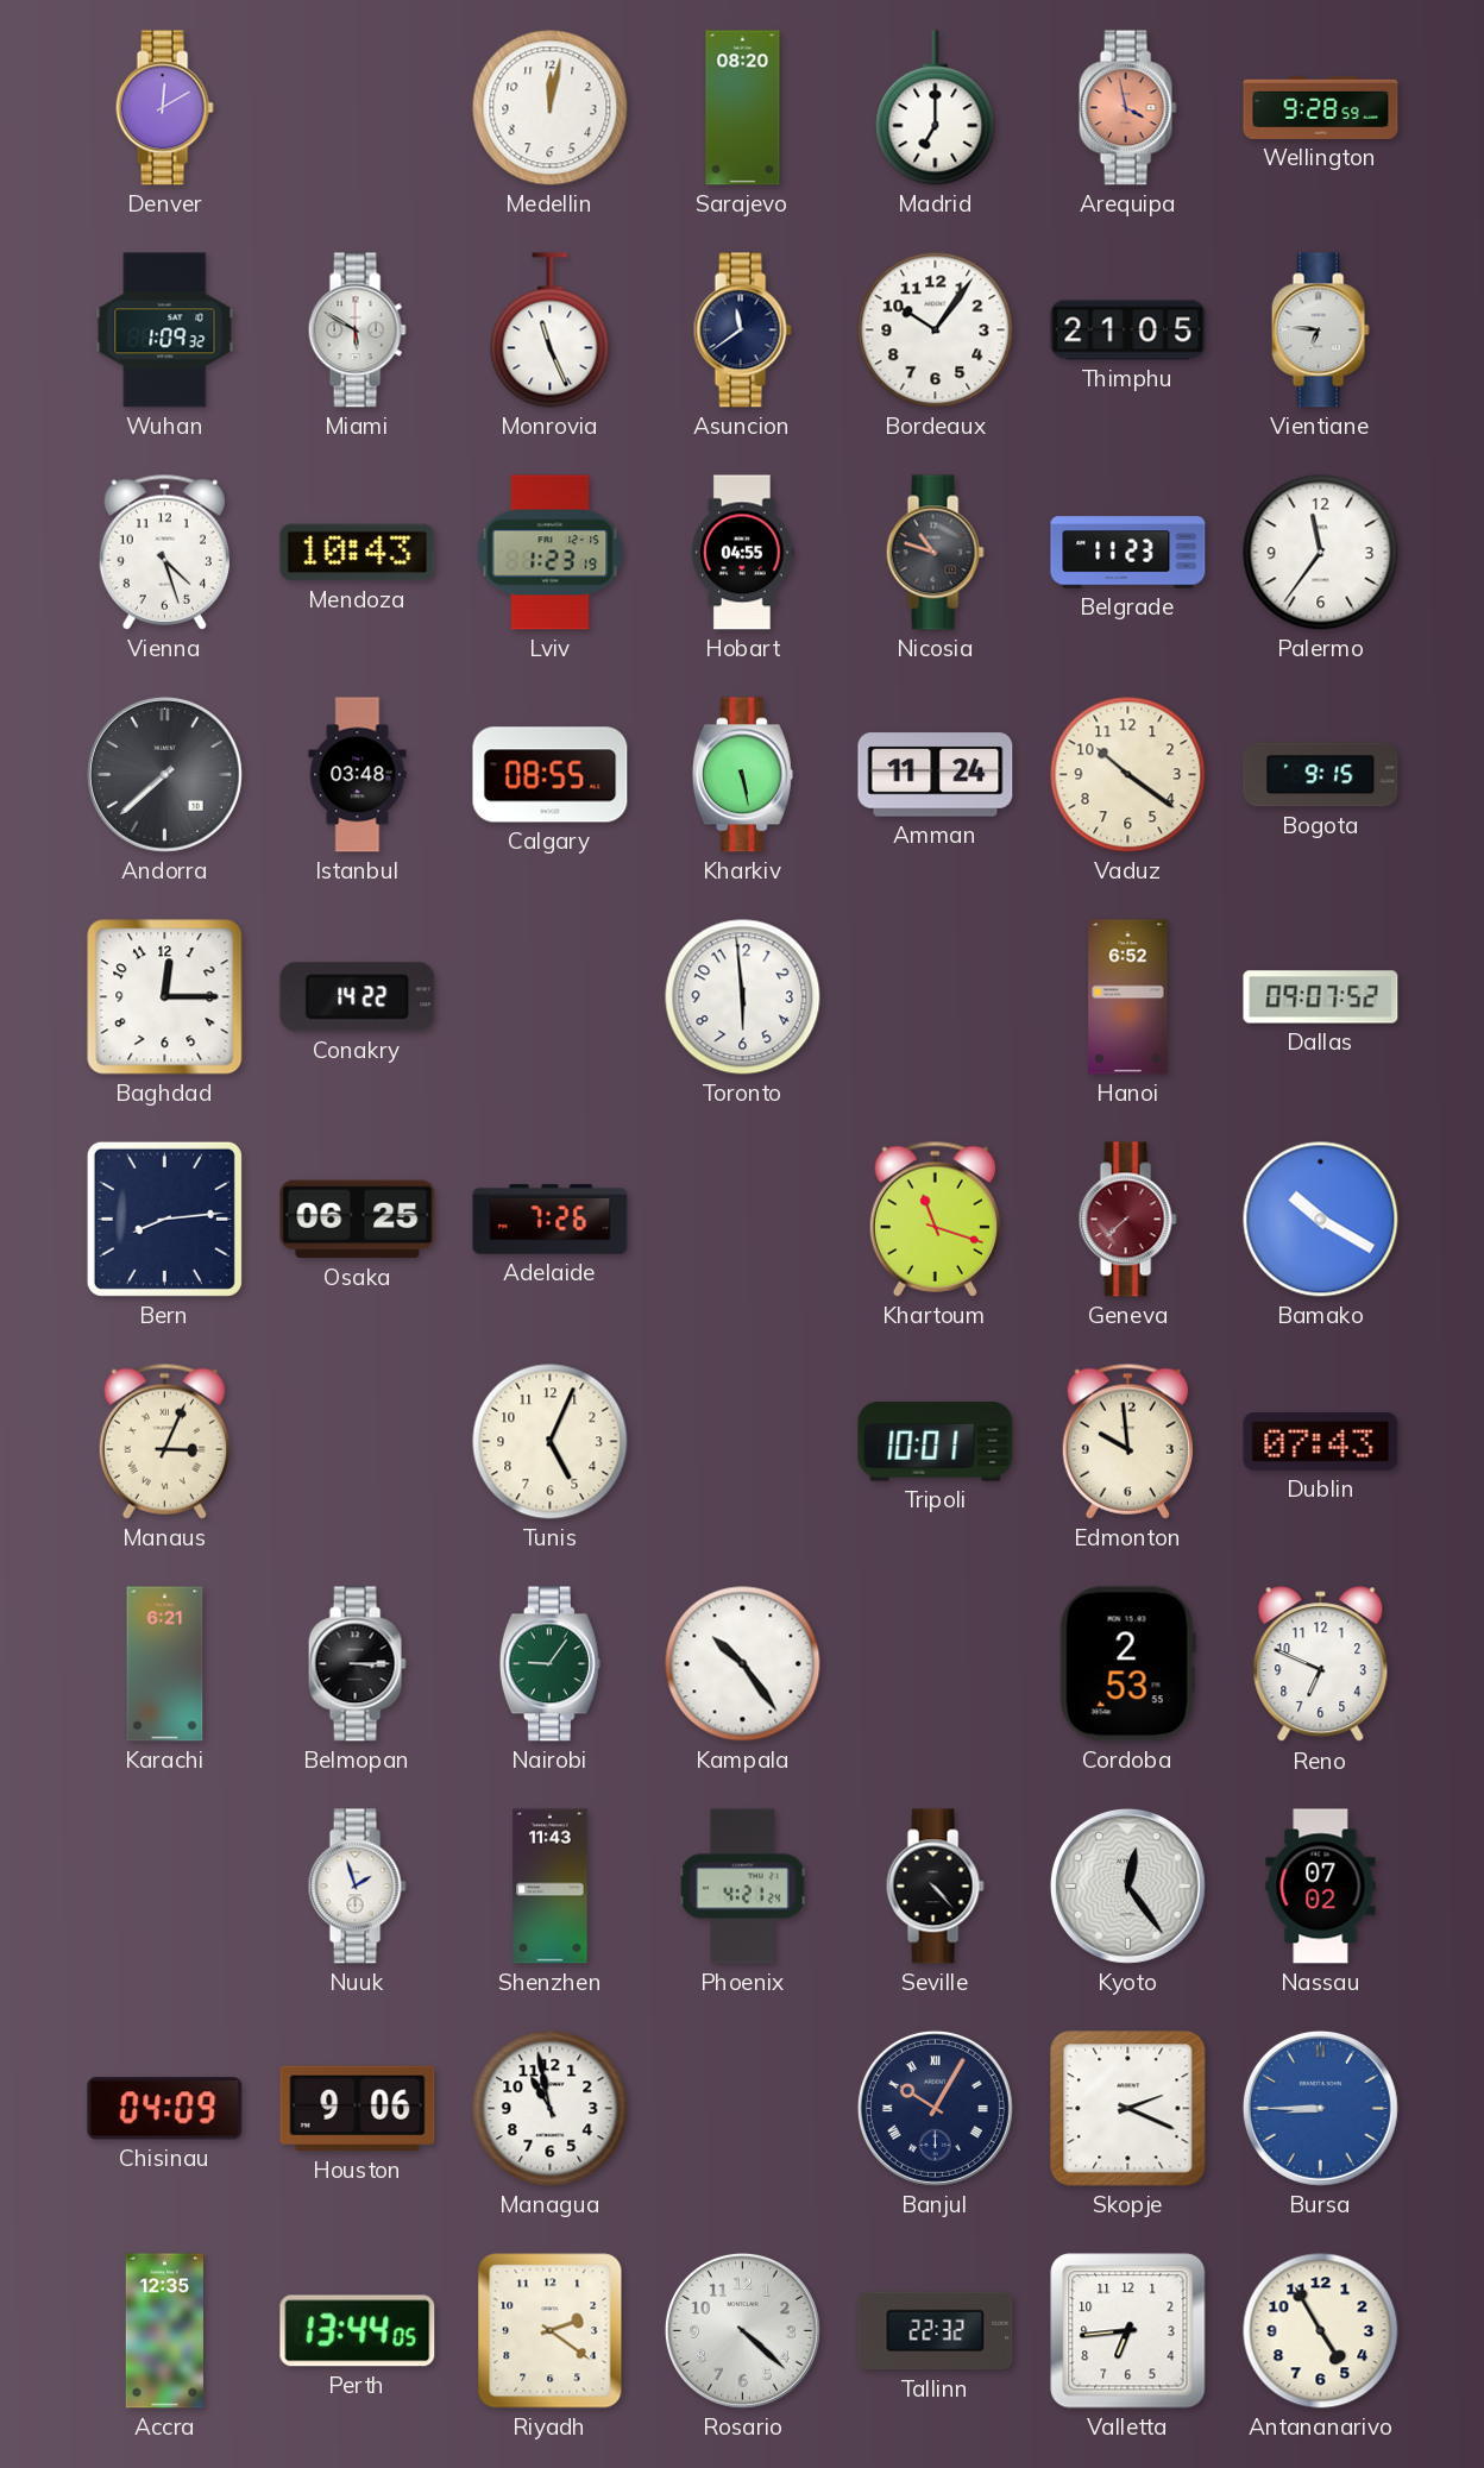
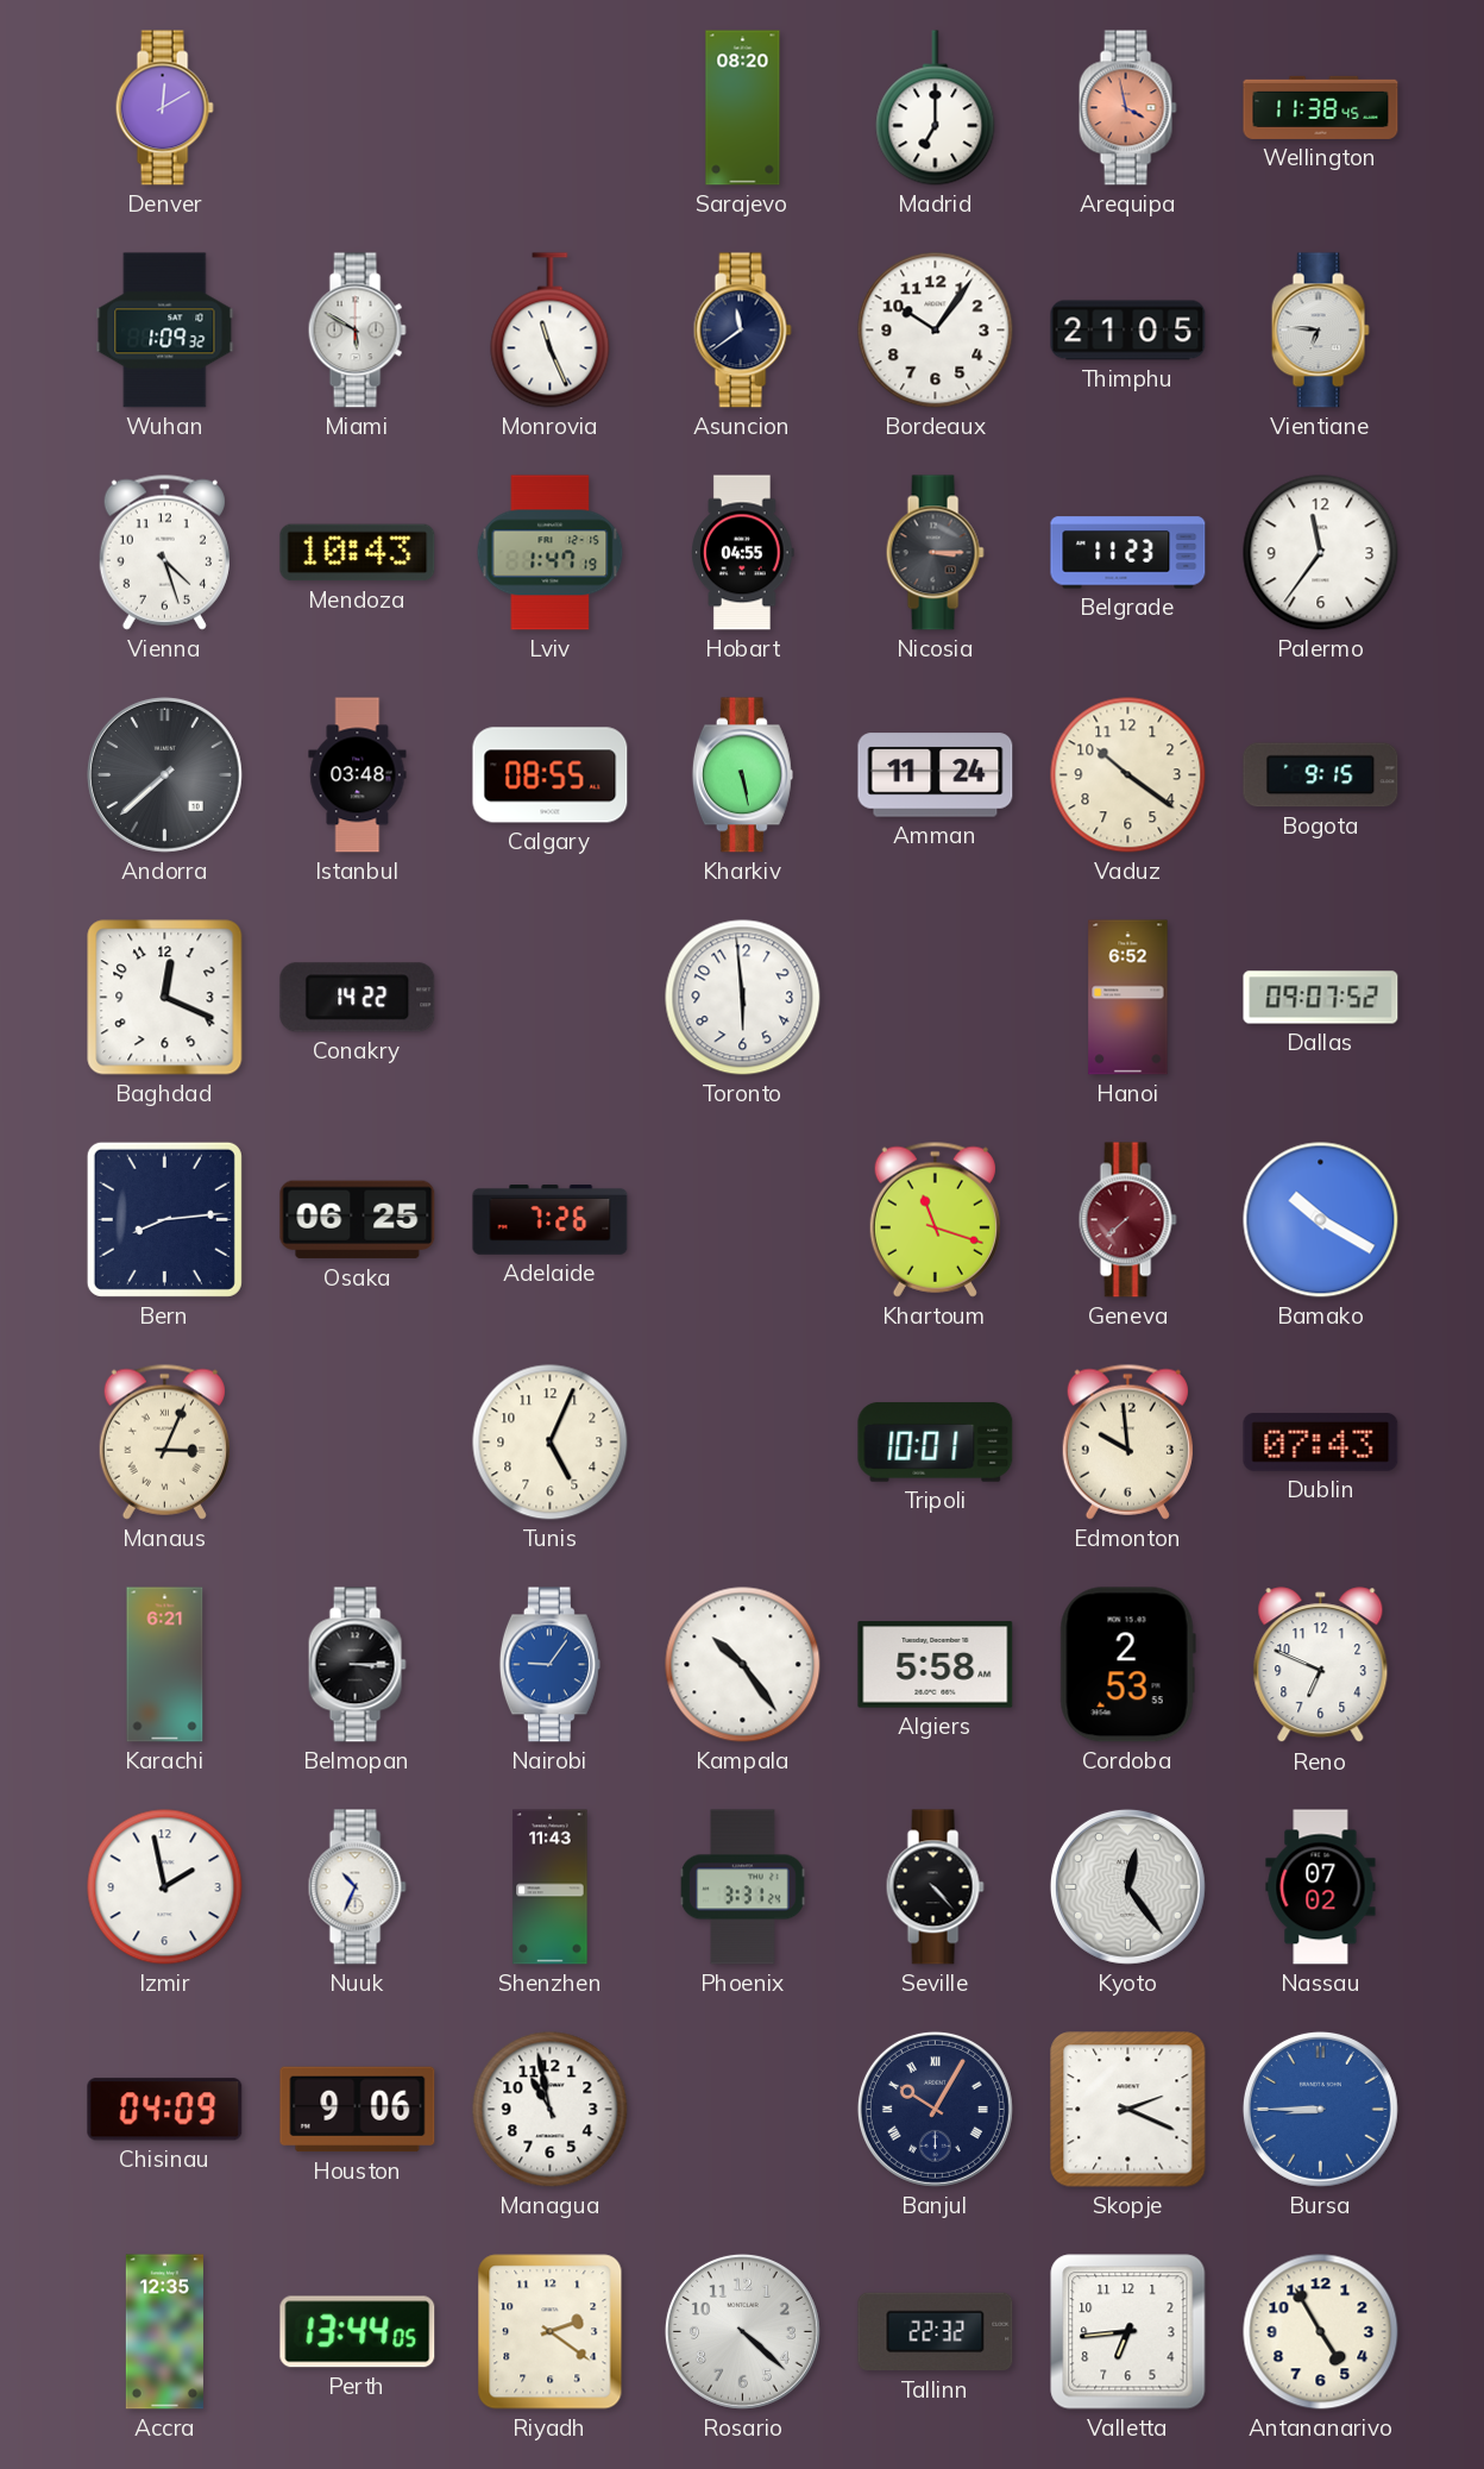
Medellin: 12:02 -> none (551, 108)
Wellington: 9:28 -> 11:38 (1321, 107)
Lviv: 1:23 -> 1:47 (551, 553)
Nicosia: 10:48 -> 3:15 (935, 553)
Baghdad: 12:15 -> 12:19 (165, 998)
Nairobi dial: green -> blue (549, 1665)
Algiers: none -> 5:58 (936, 1665)
Izmir: none -> 1:58 (165, 1887)
Nuuk: 1:57 -> 10:34 (357, 1887)
Phoenix: 4:21 -> 3:31 (743, 1887)
